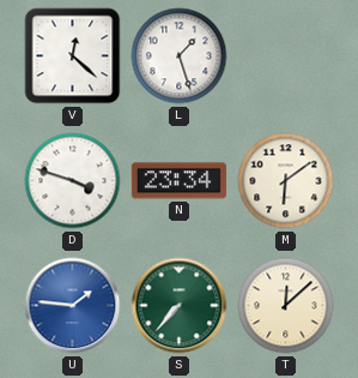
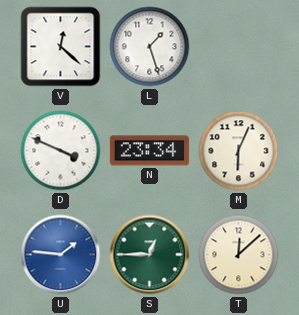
D: 3:48 -> 3:49 (61, 151)
M: 6:09 -> 6:04 (239, 151)
S: 7:37 -> 12:45 (150, 255)
